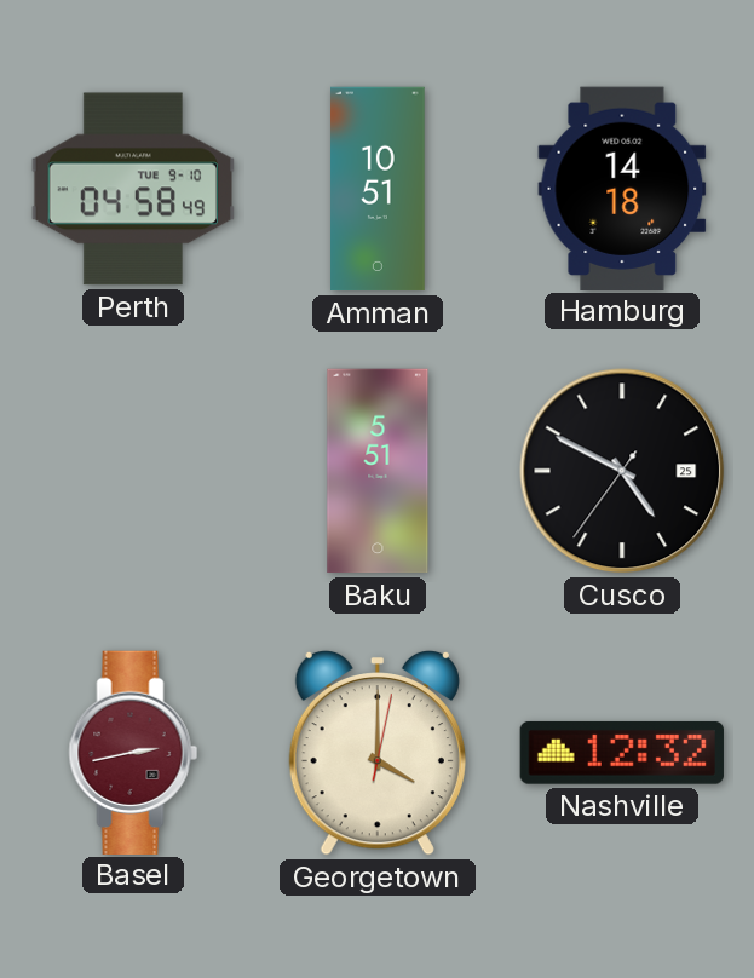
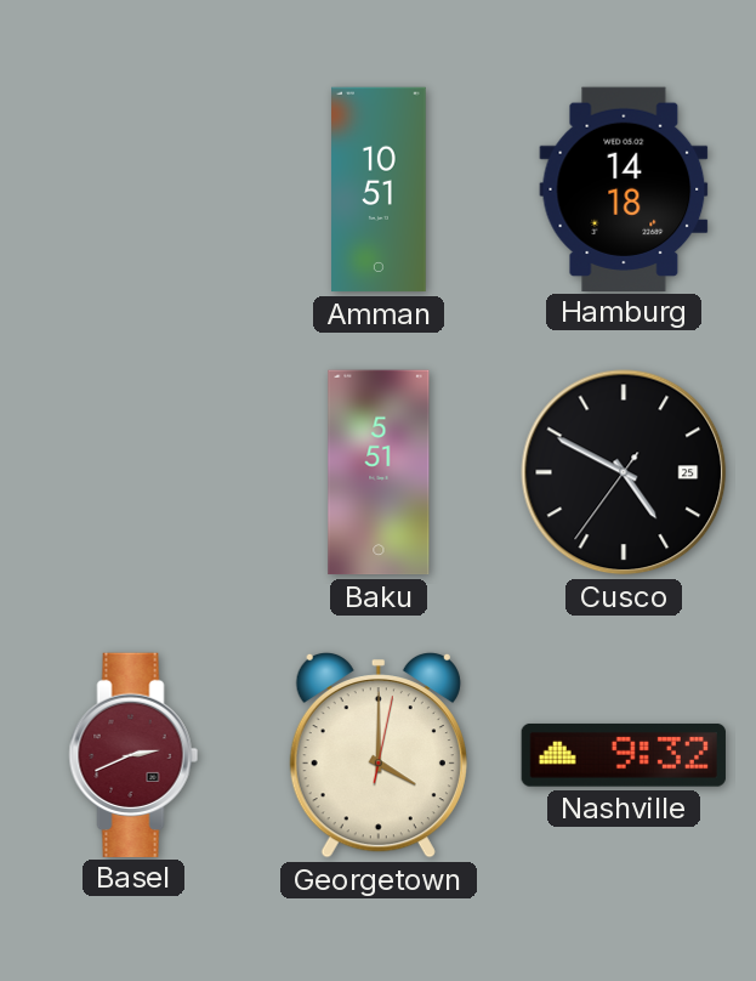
Perth: 04:58 -> none (132, 189)
Basel: 2:43 -> 2:41 (133, 754)
Nashville: 12:32 -> 9:32 (624, 755)
